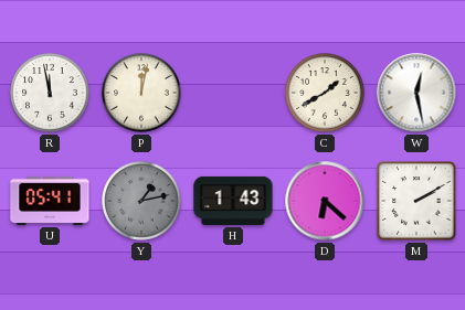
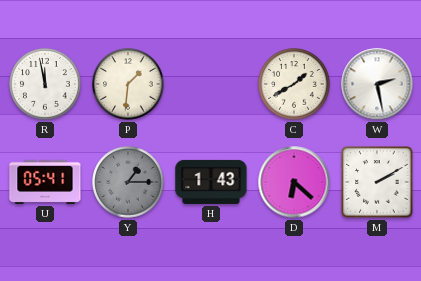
P: 12:02 -> 1:31 (128, 84)
W: 12:28 -> 2:28 (377, 84)
Y: 1:13 -> 1:15 (128, 182)
